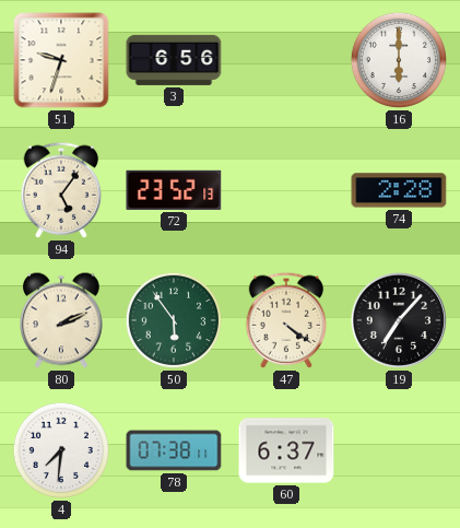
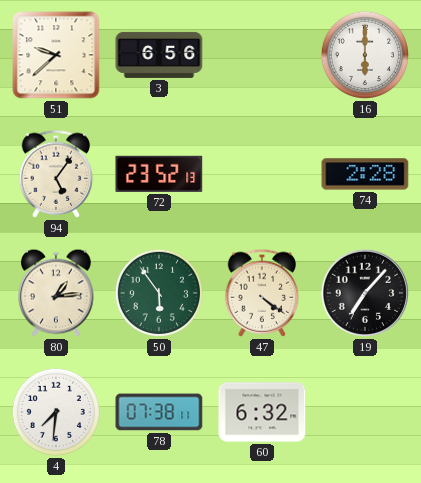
51: 9:33 -> 9:38 (56, 55)
80: 2:11 -> 1:14 (56, 293)
60: 6:37 -> 6:32 (262, 412)
